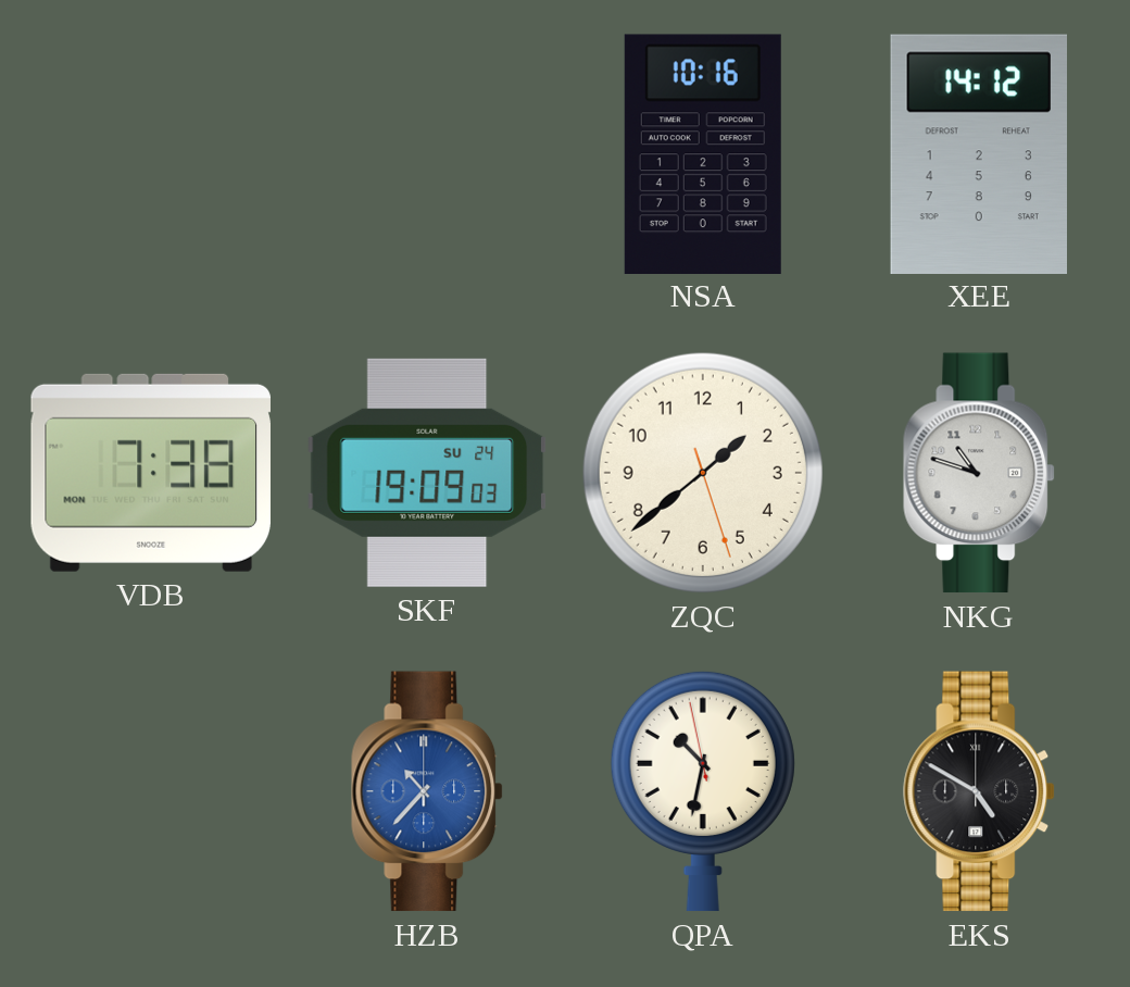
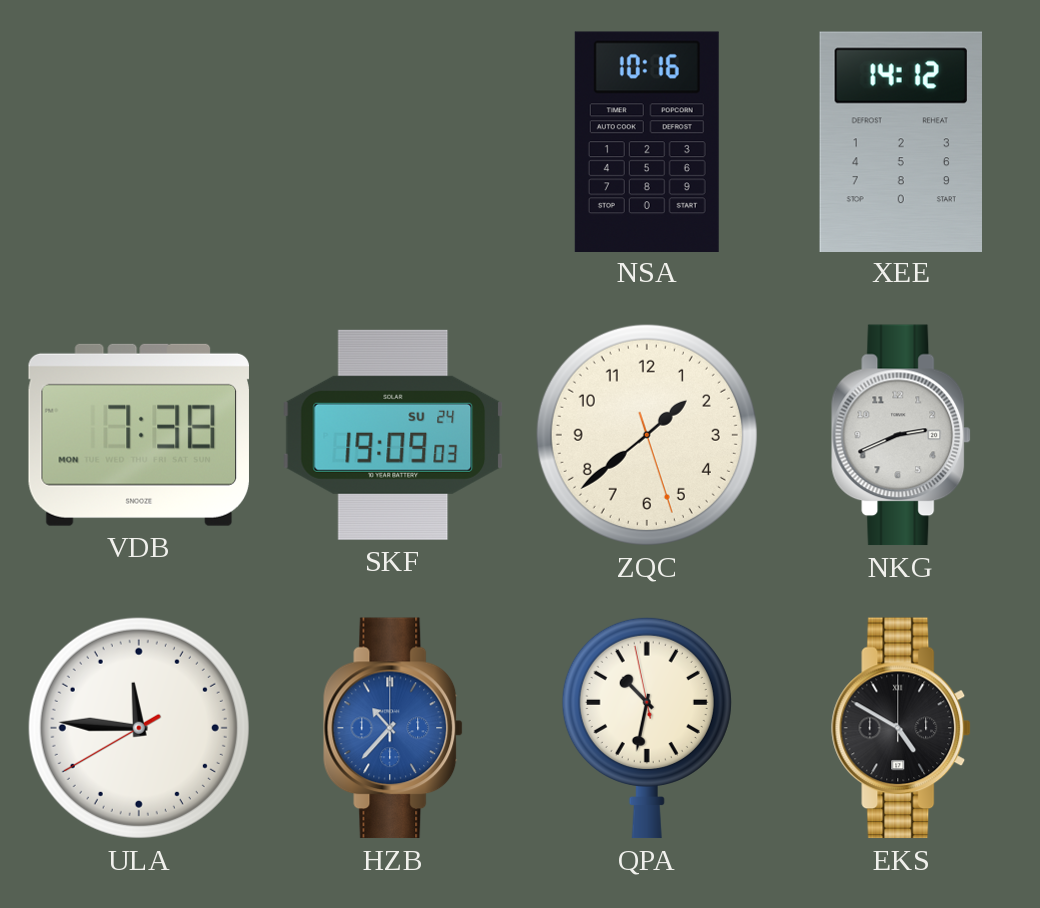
NKG: 10:48 -> 2:41 (902, 435)
ULA: none -> 11:45 (139, 728)
